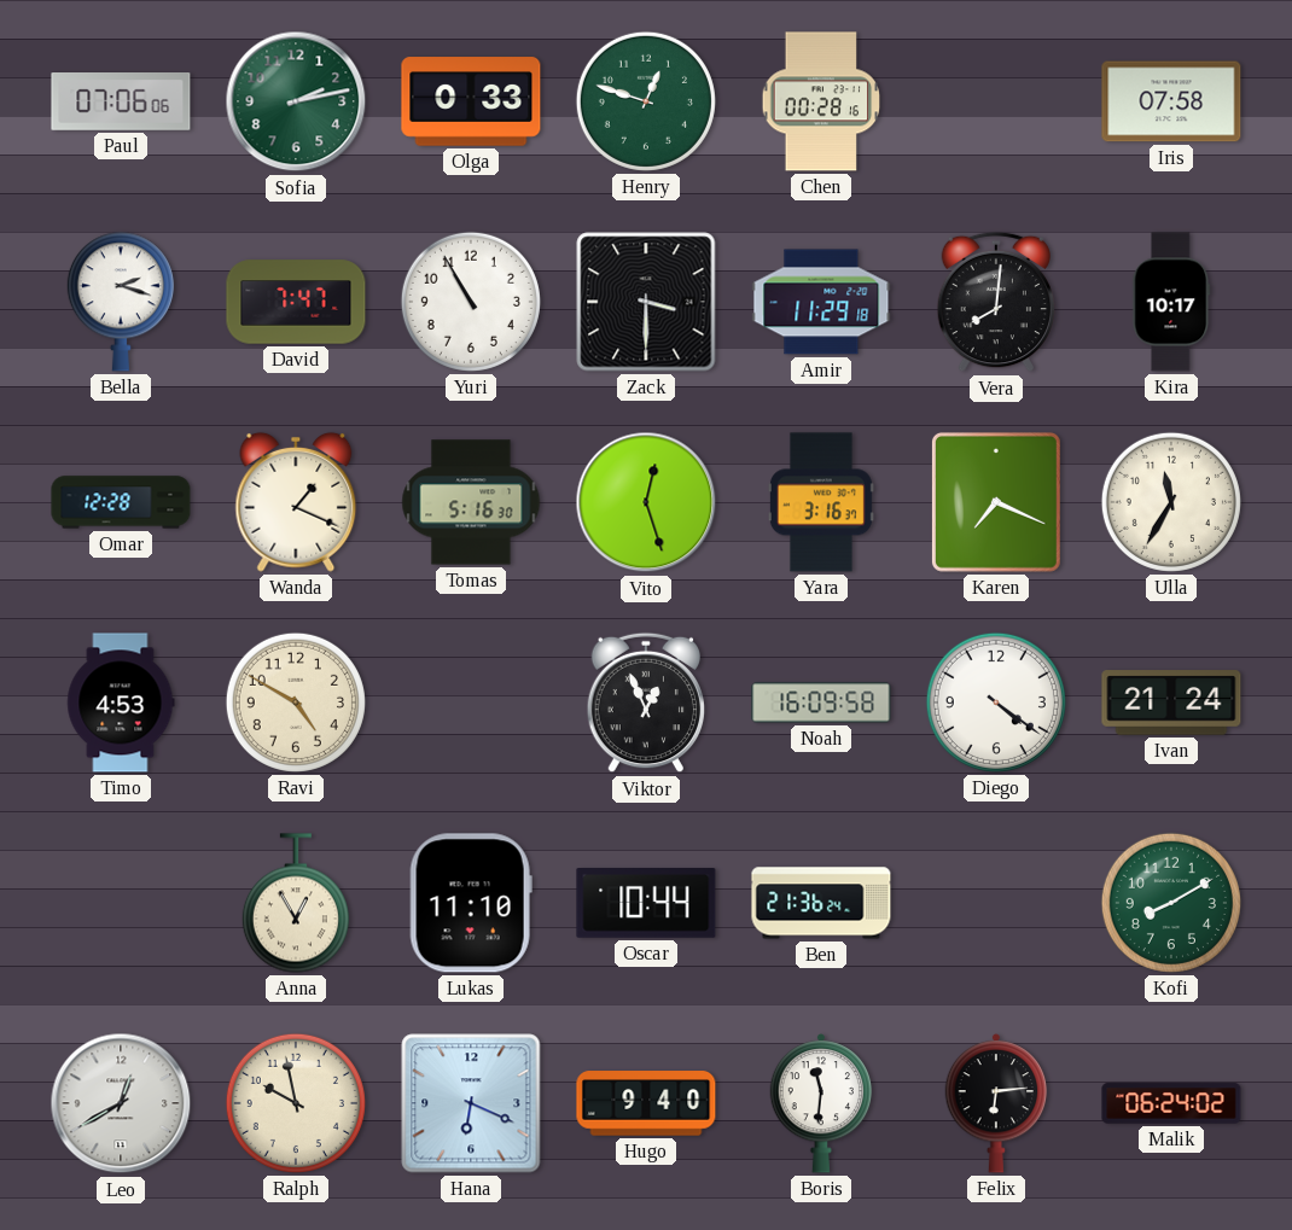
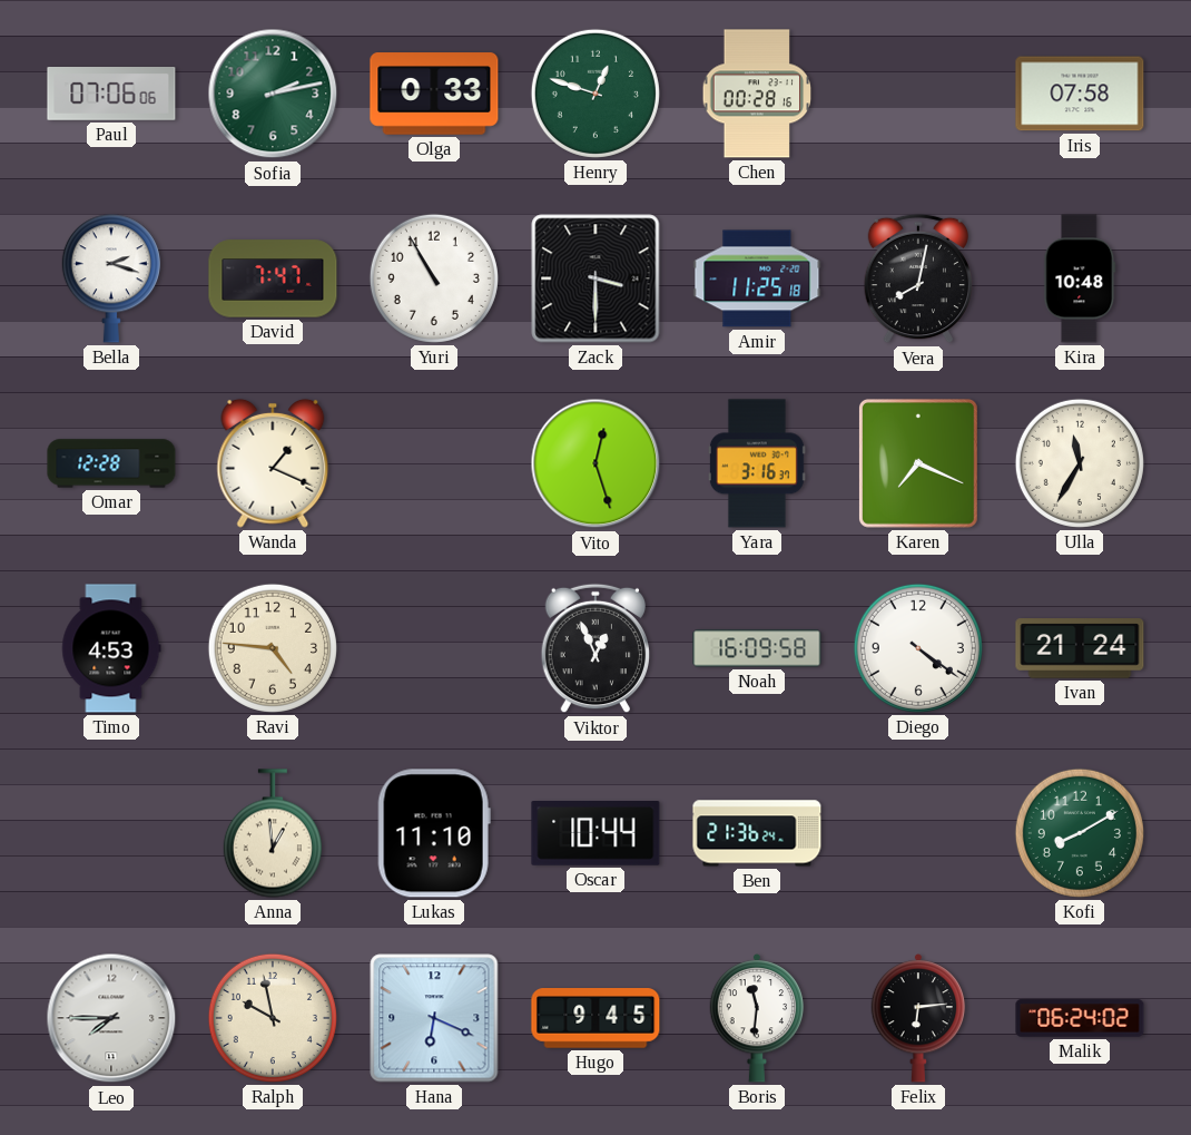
Amir: 11:29 -> 11:25 (757, 278)
Vera: 8:01 -> 8:02 (918, 278)
Kira: 10:17 -> 10:48 (1080, 278)
Tomas: 5:16 -> none (471, 502)
Ravi: 4:50 -> 4:46 (273, 648)
Anna: 12:55 -> 12:59 (273, 833)
Leo: 12:40 -> 7:45 (111, 1018)
Hugo: 9:40 -> 9:45 (595, 1018)
